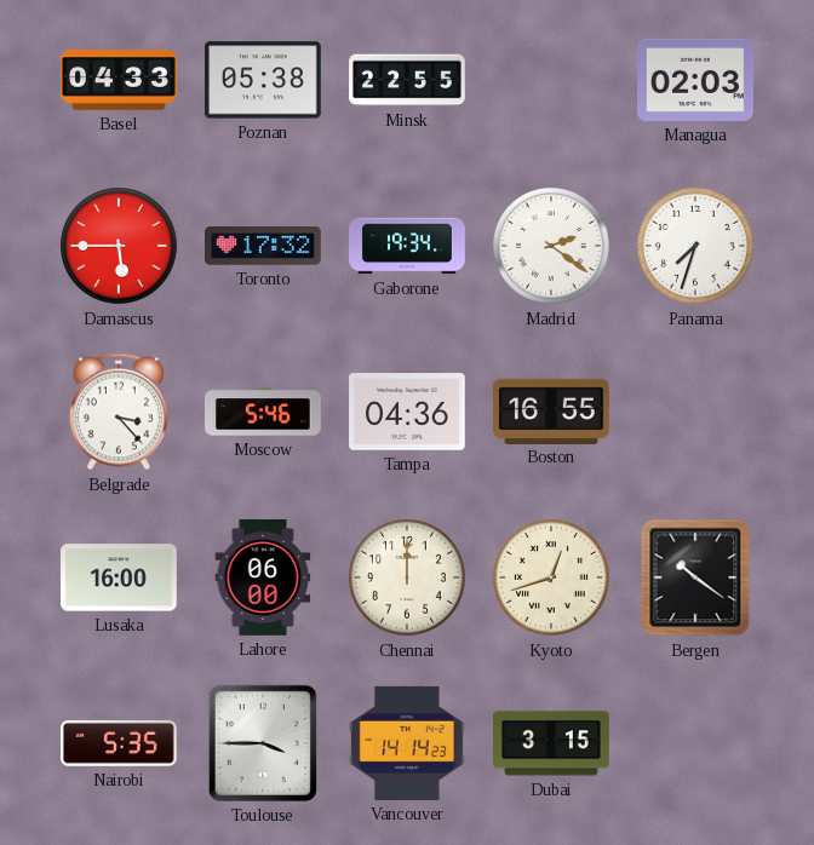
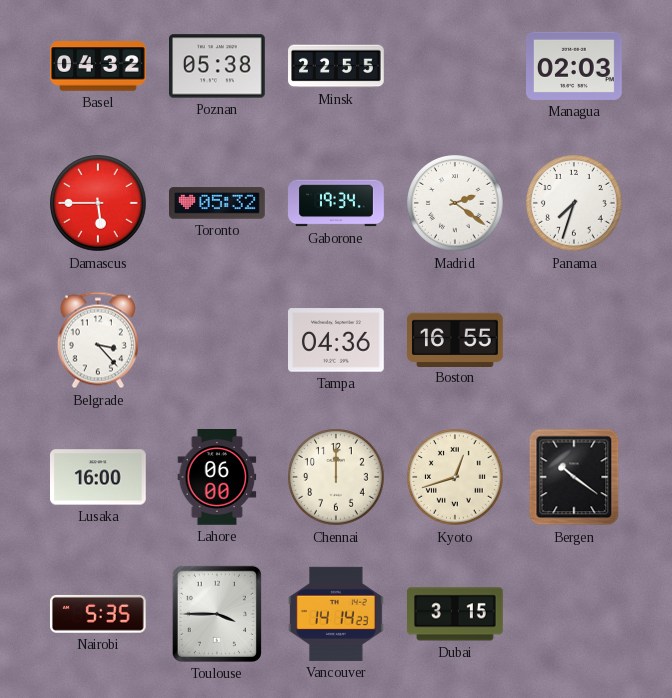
Basel: 04:33 -> 04:32 (99, 66)
Toronto: 17:32 -> 05:32 (217, 203)
Moscow: 5:46 -> none (264, 412)
